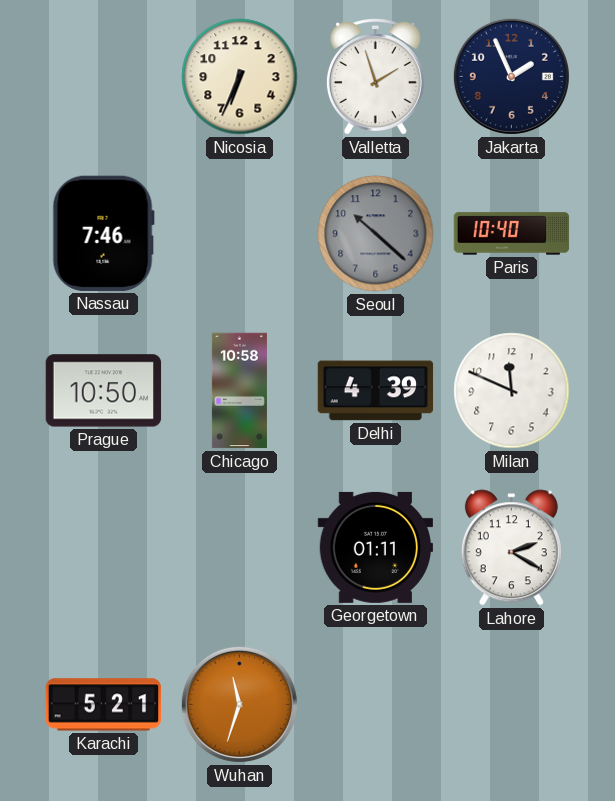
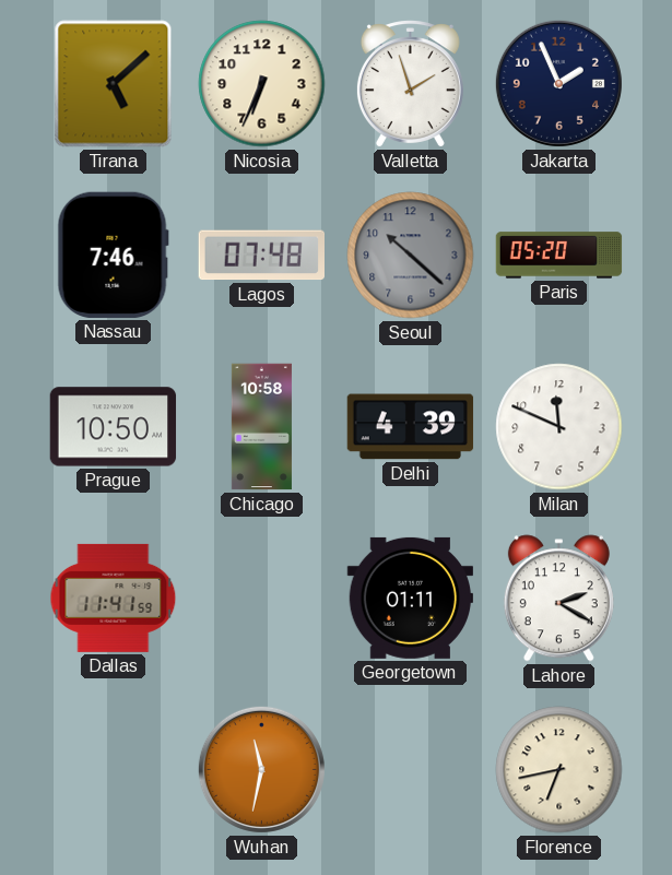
Tirana: none -> 5:08 (114, 84)
Lagos: none -> 07:48 (261, 256)
Paris: 10:40 -> 05:20 (559, 256)
Dallas: none -> 11:41 (114, 598)
Karachi: 5:21 -> none (104, 705)
Wuhan: 11:33 -> 11:32 (261, 769)
Florence: none -> 6:43 (559, 770)
